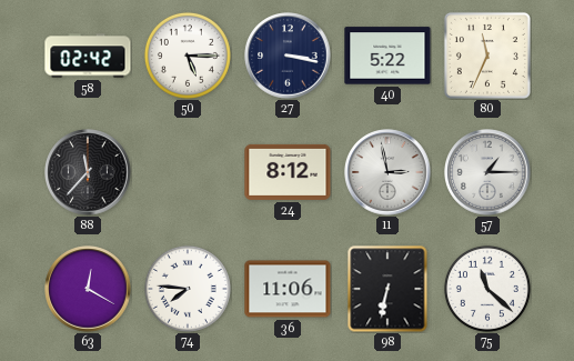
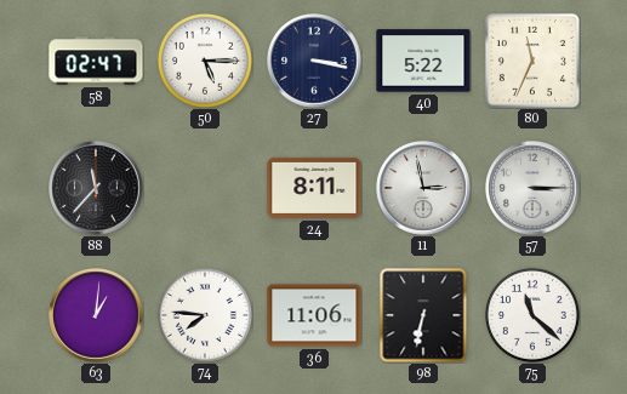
58: 02:42 -> 02:47 (96, 61)
24: 8:12 -> 8:11 (314, 188)
57: 1:15 -> 3:15 (532, 188)
63: 12:20 -> 1:01 (96, 315)
